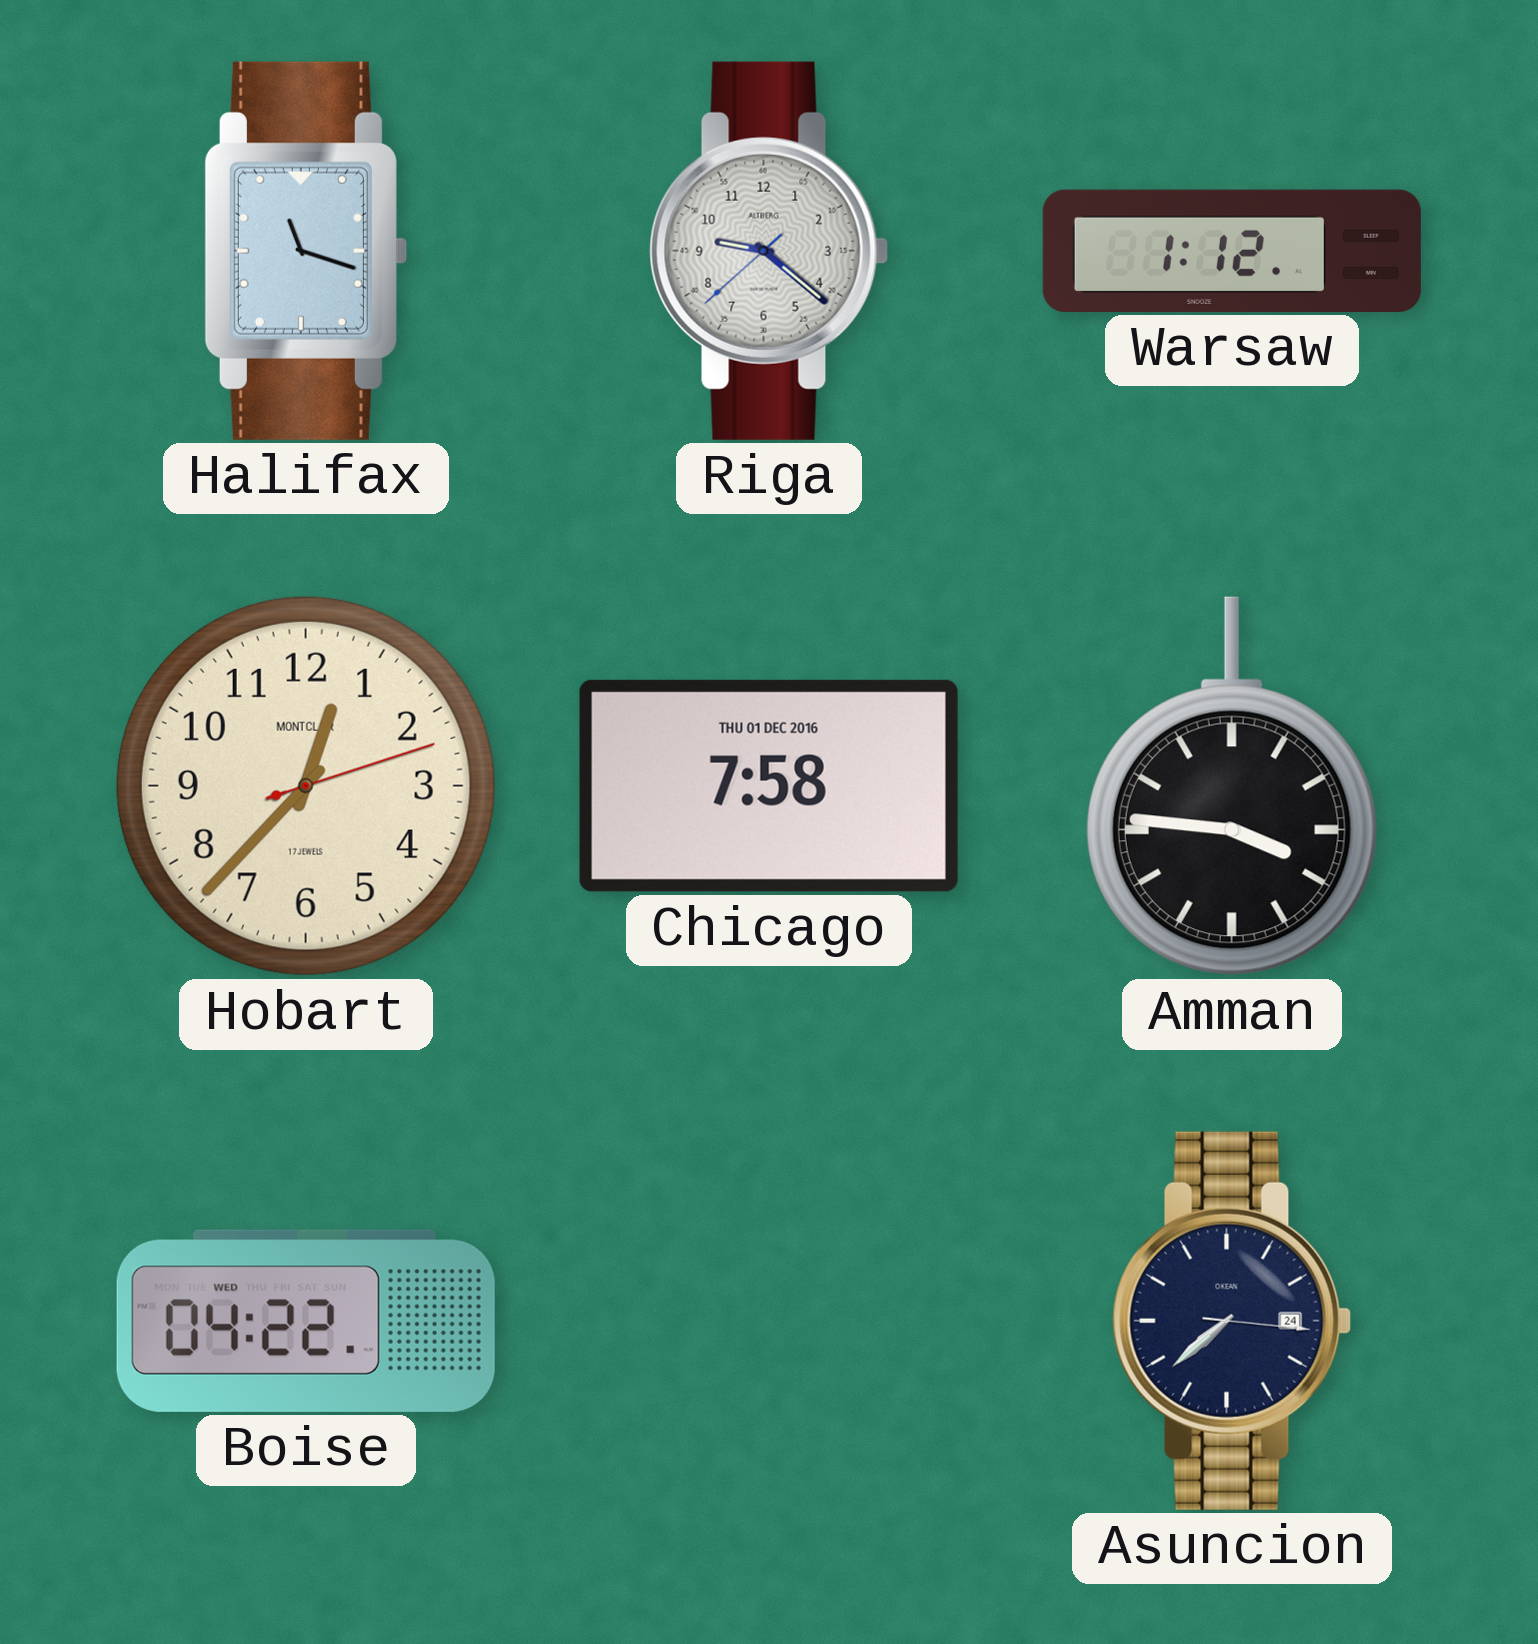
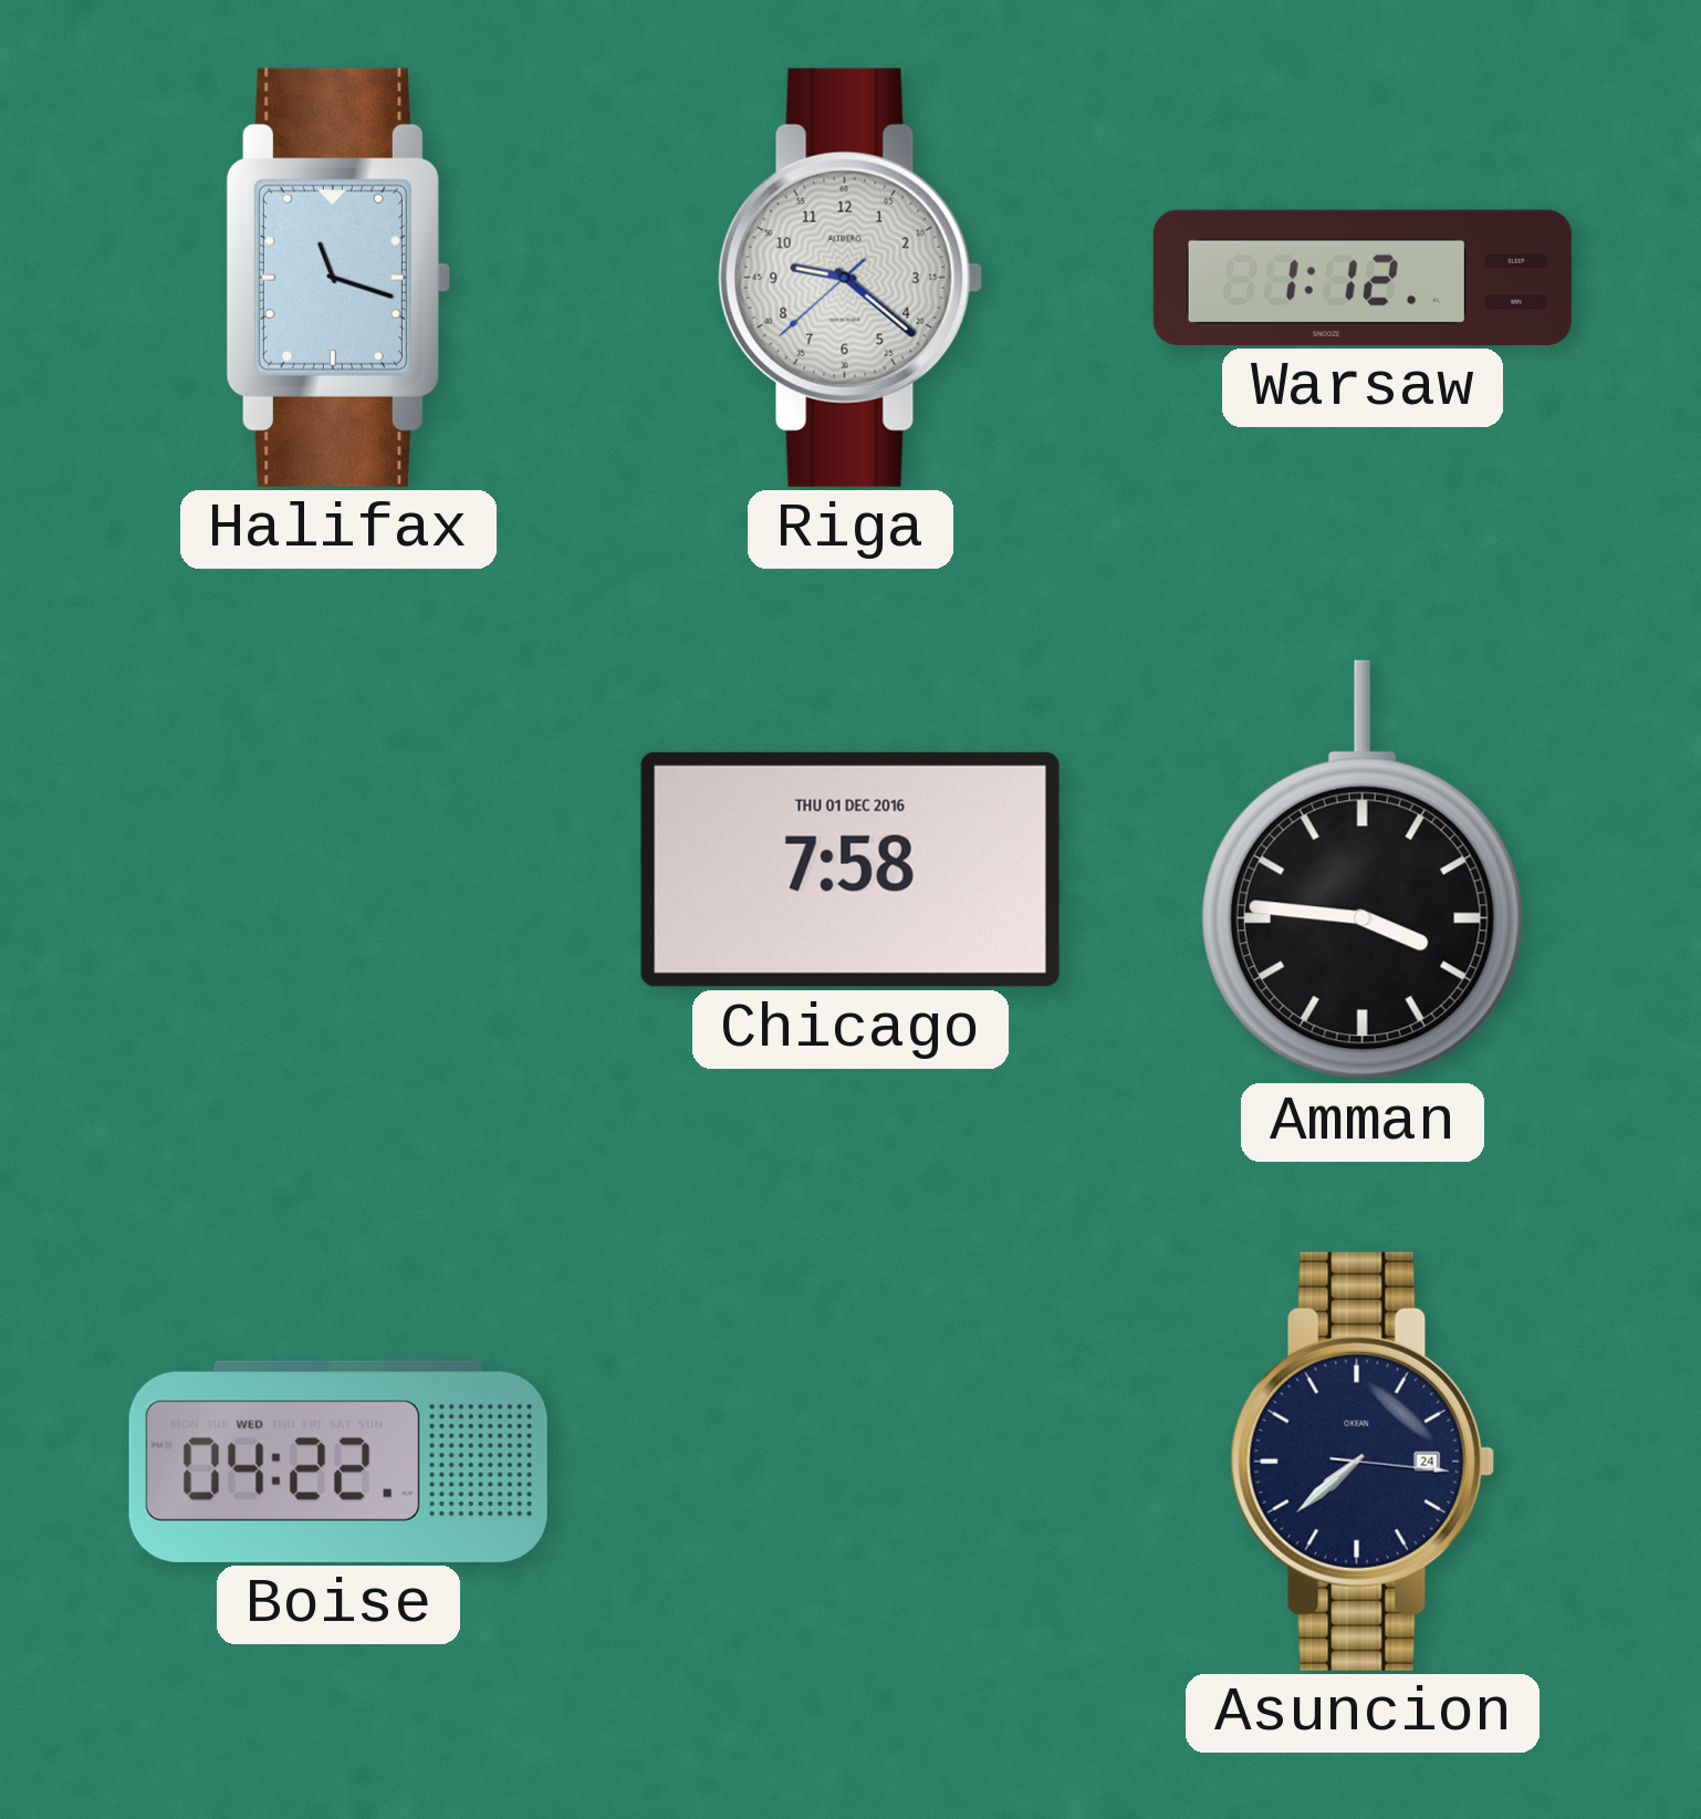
Hobart: 12:37 -> none (306, 786)
